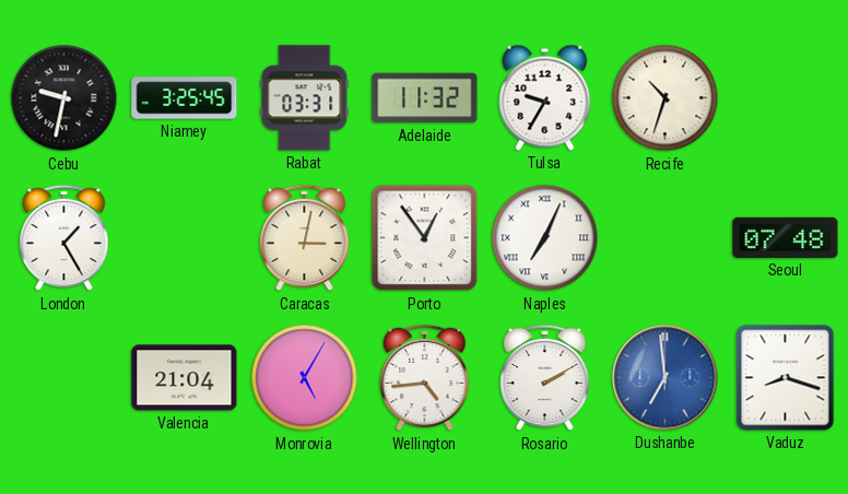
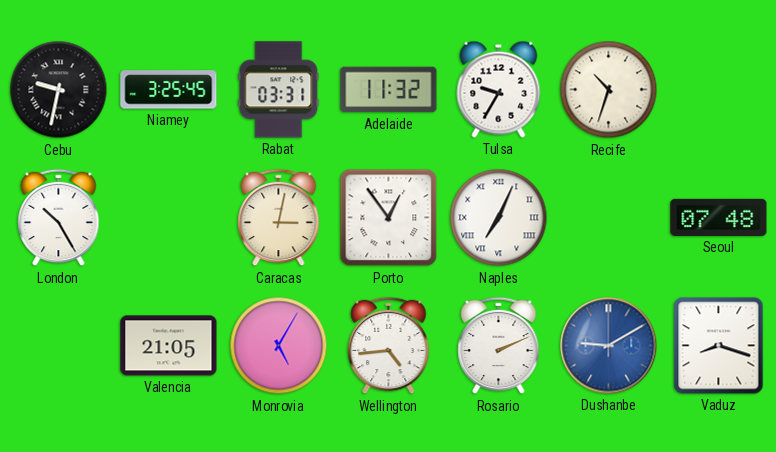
London: 1:25 -> 10:25 (59, 218)
Valencia: 21:04 -> 21:05 (169, 346)
Rosario: 2:10 -> 2:11 (499, 346)
Dushanbe: 6:59 -> 9:10 (609, 346)
